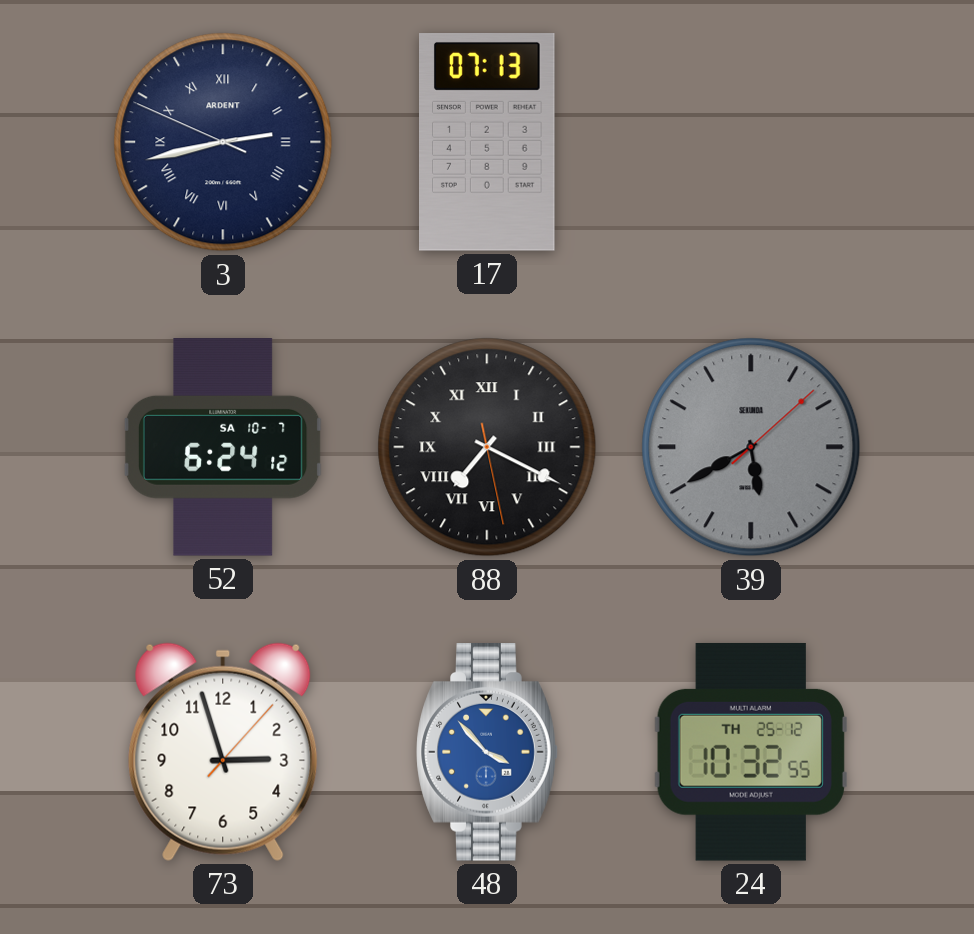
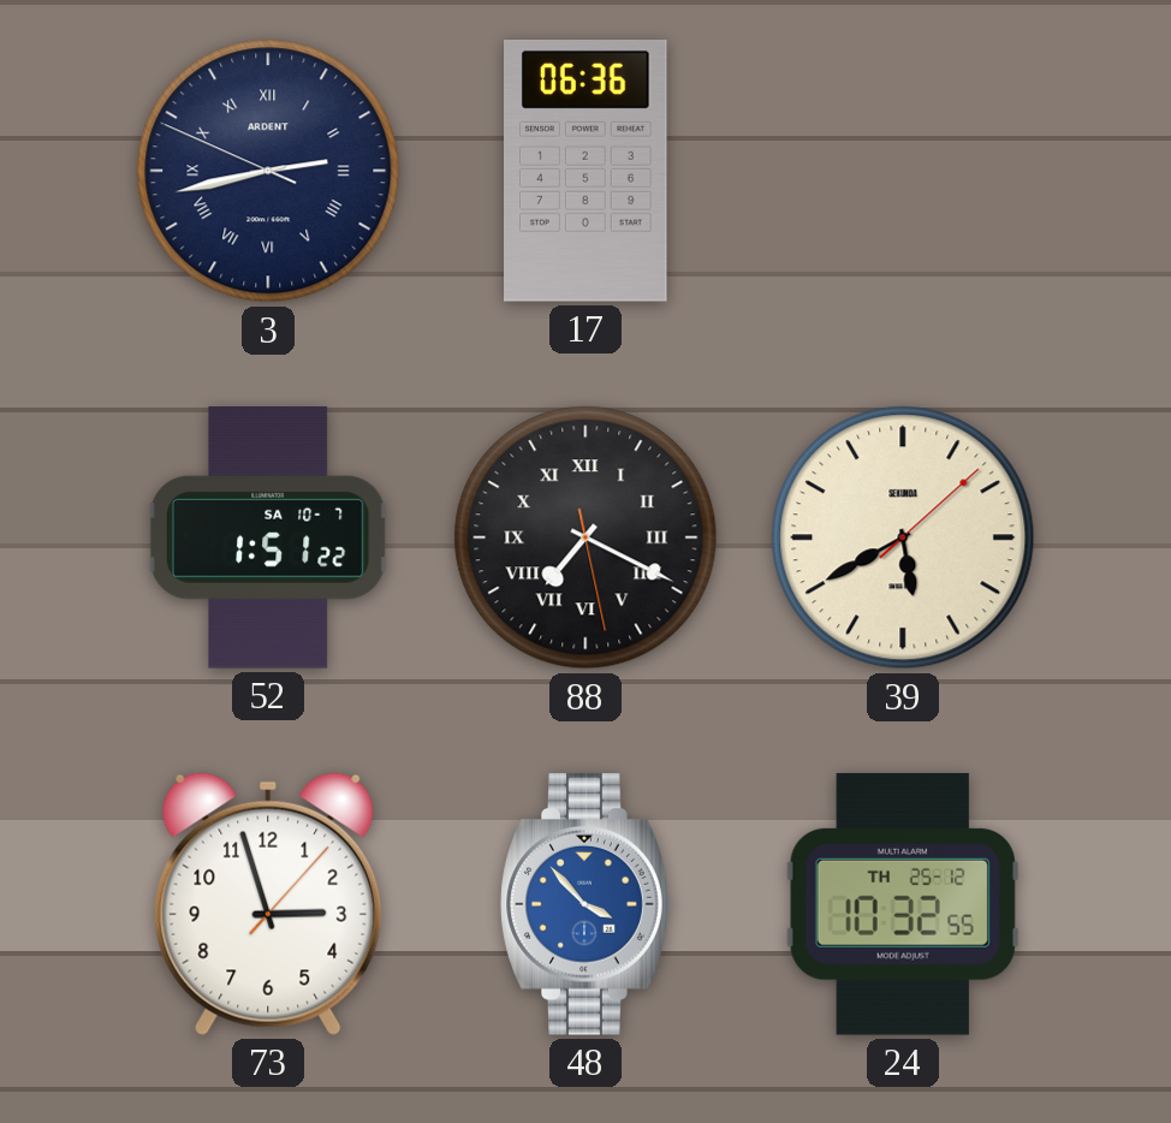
17: 07:13 -> 06:36 (587, 172)
52: 6:24 -> 1:51 (268, 539)
39 dial: grey -> cream (903, 537)
